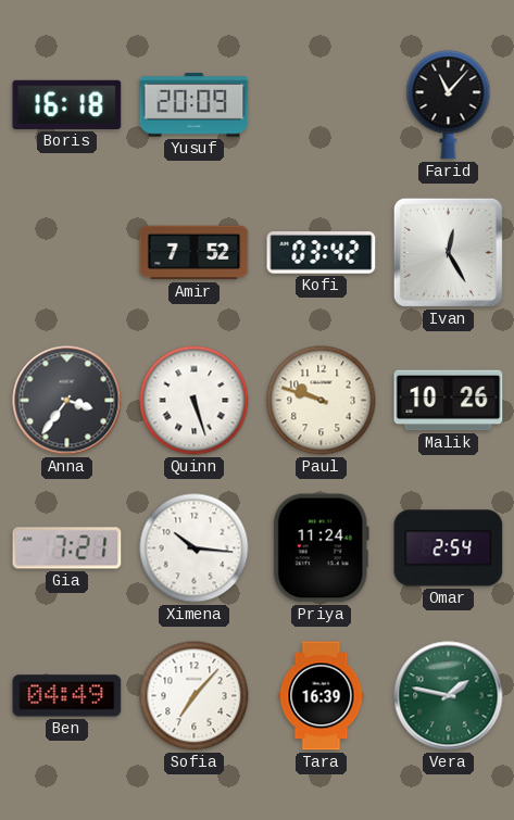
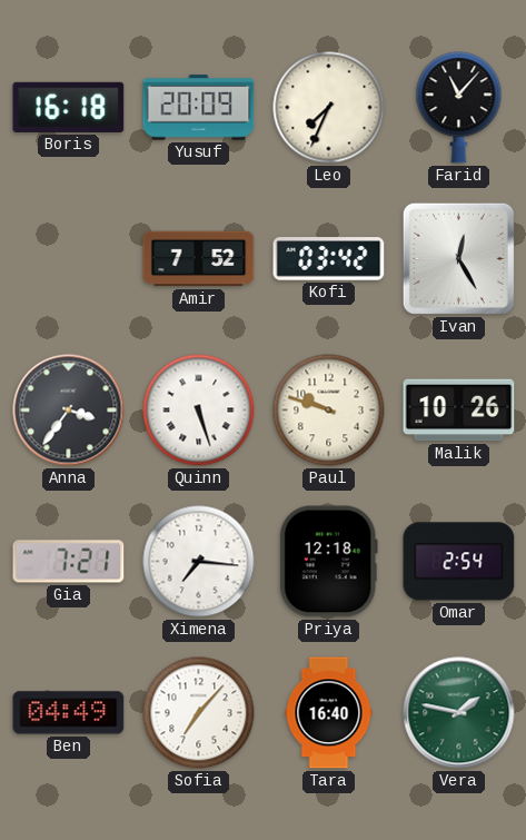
Leo: none -> 7:34 (329, 108)
Ximena: 10:16 -> 7:16 (199, 562)
Priya: 11:24 -> 12:18 (328, 562)
Tara: 16:39 -> 16:40 (329, 713)
